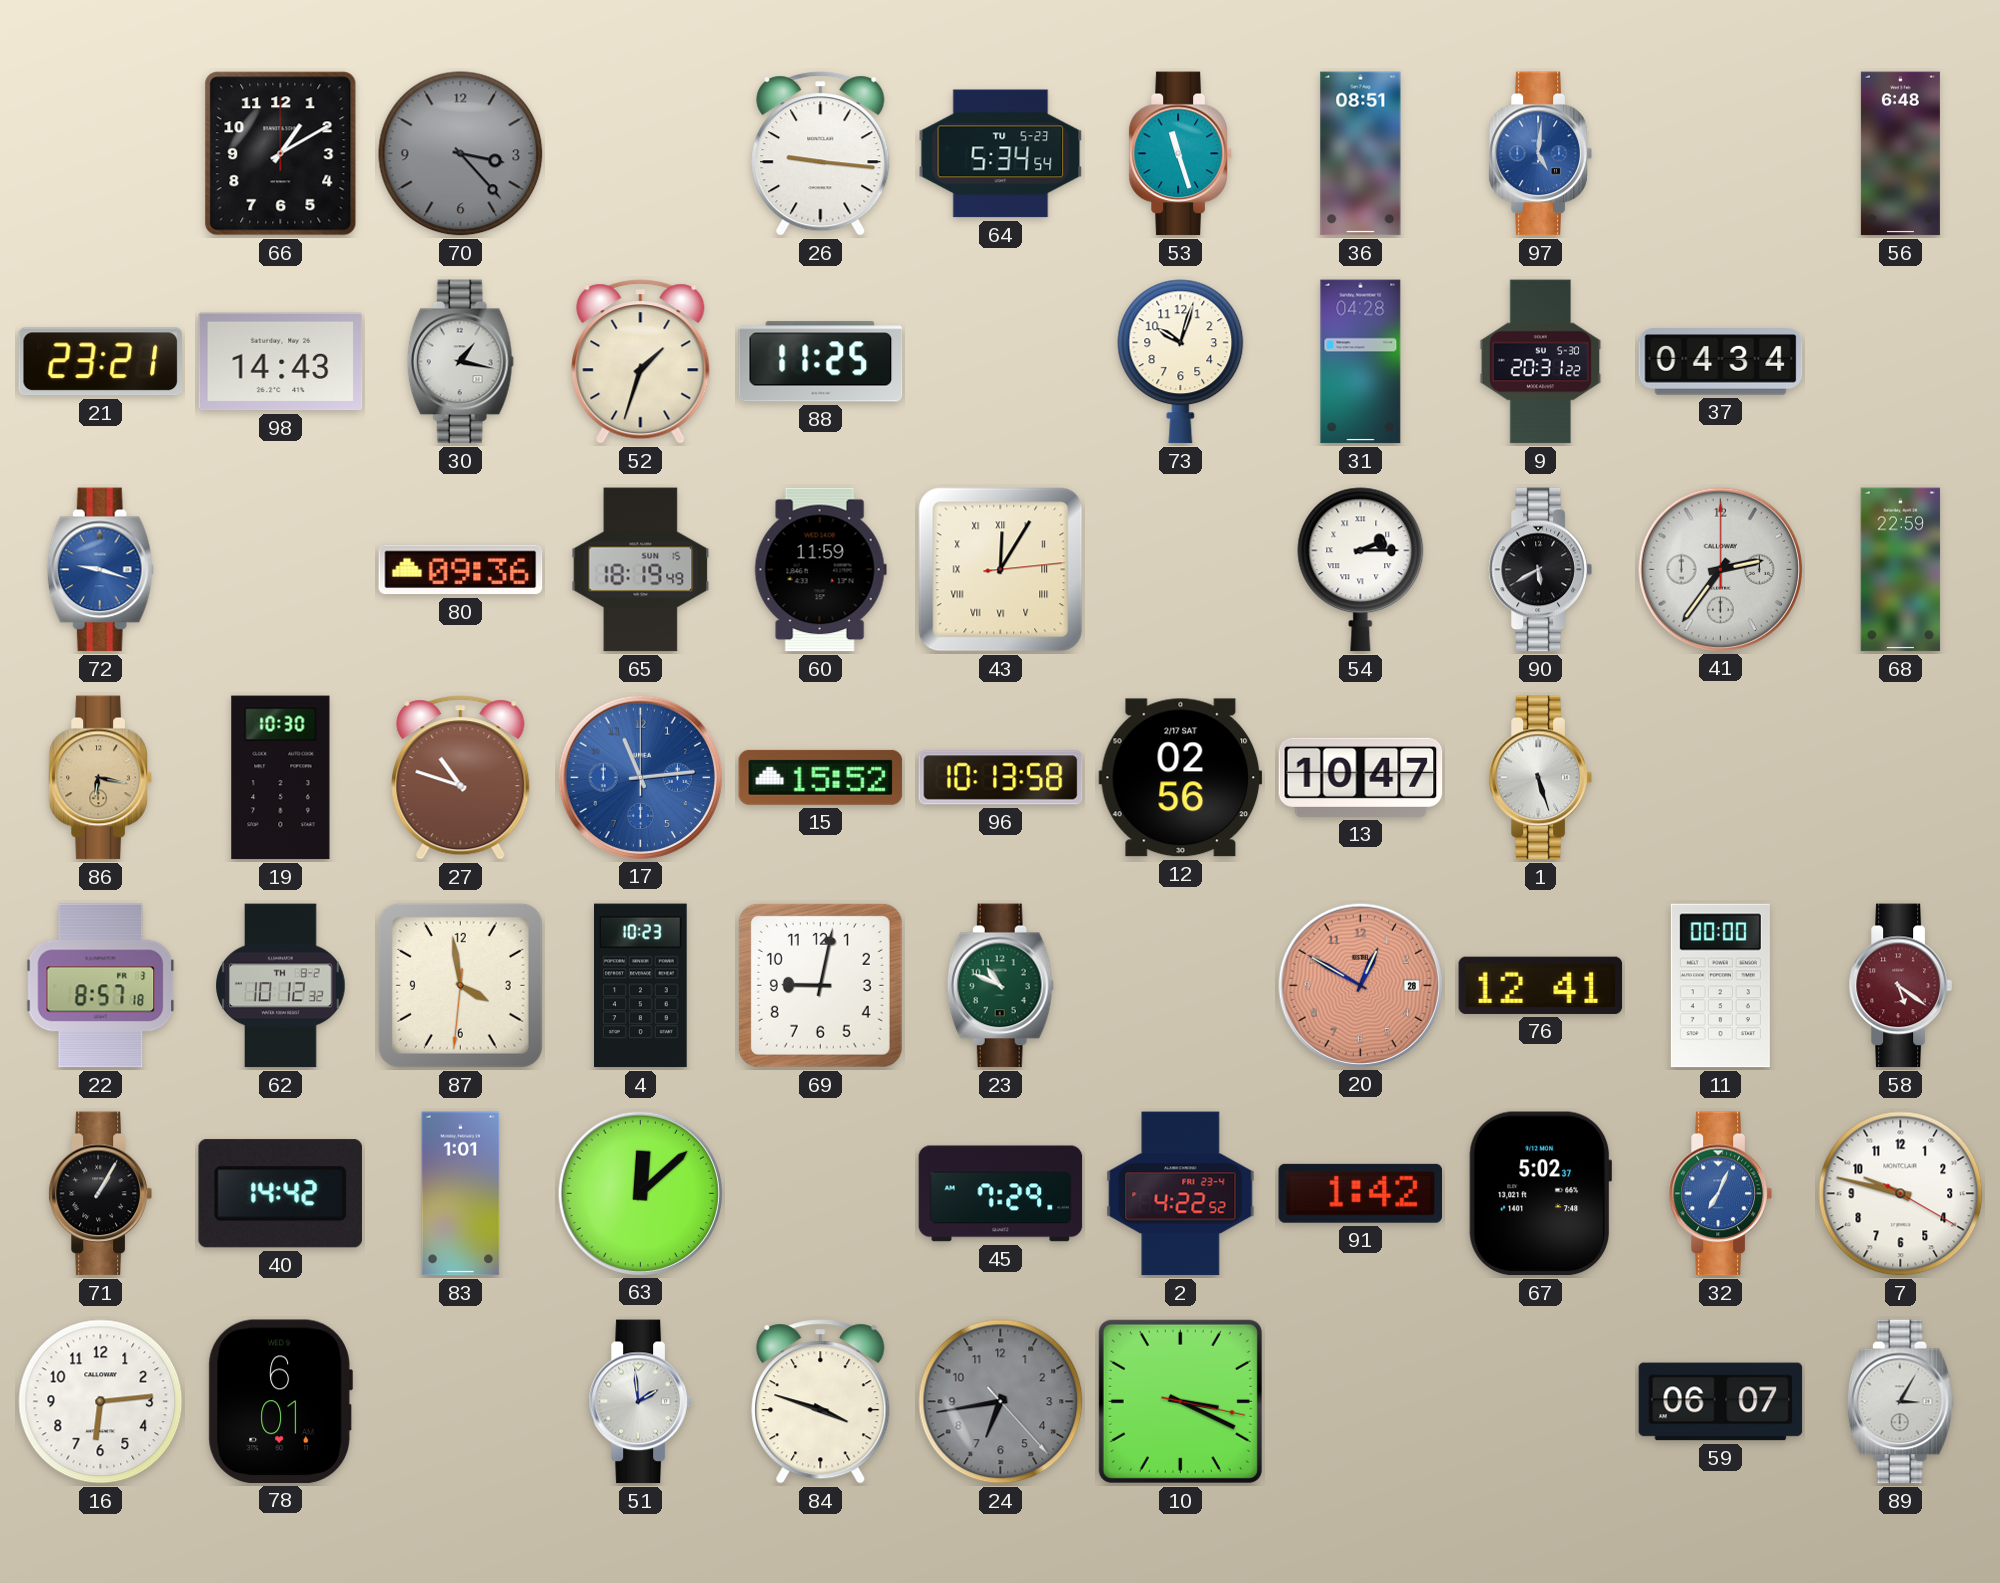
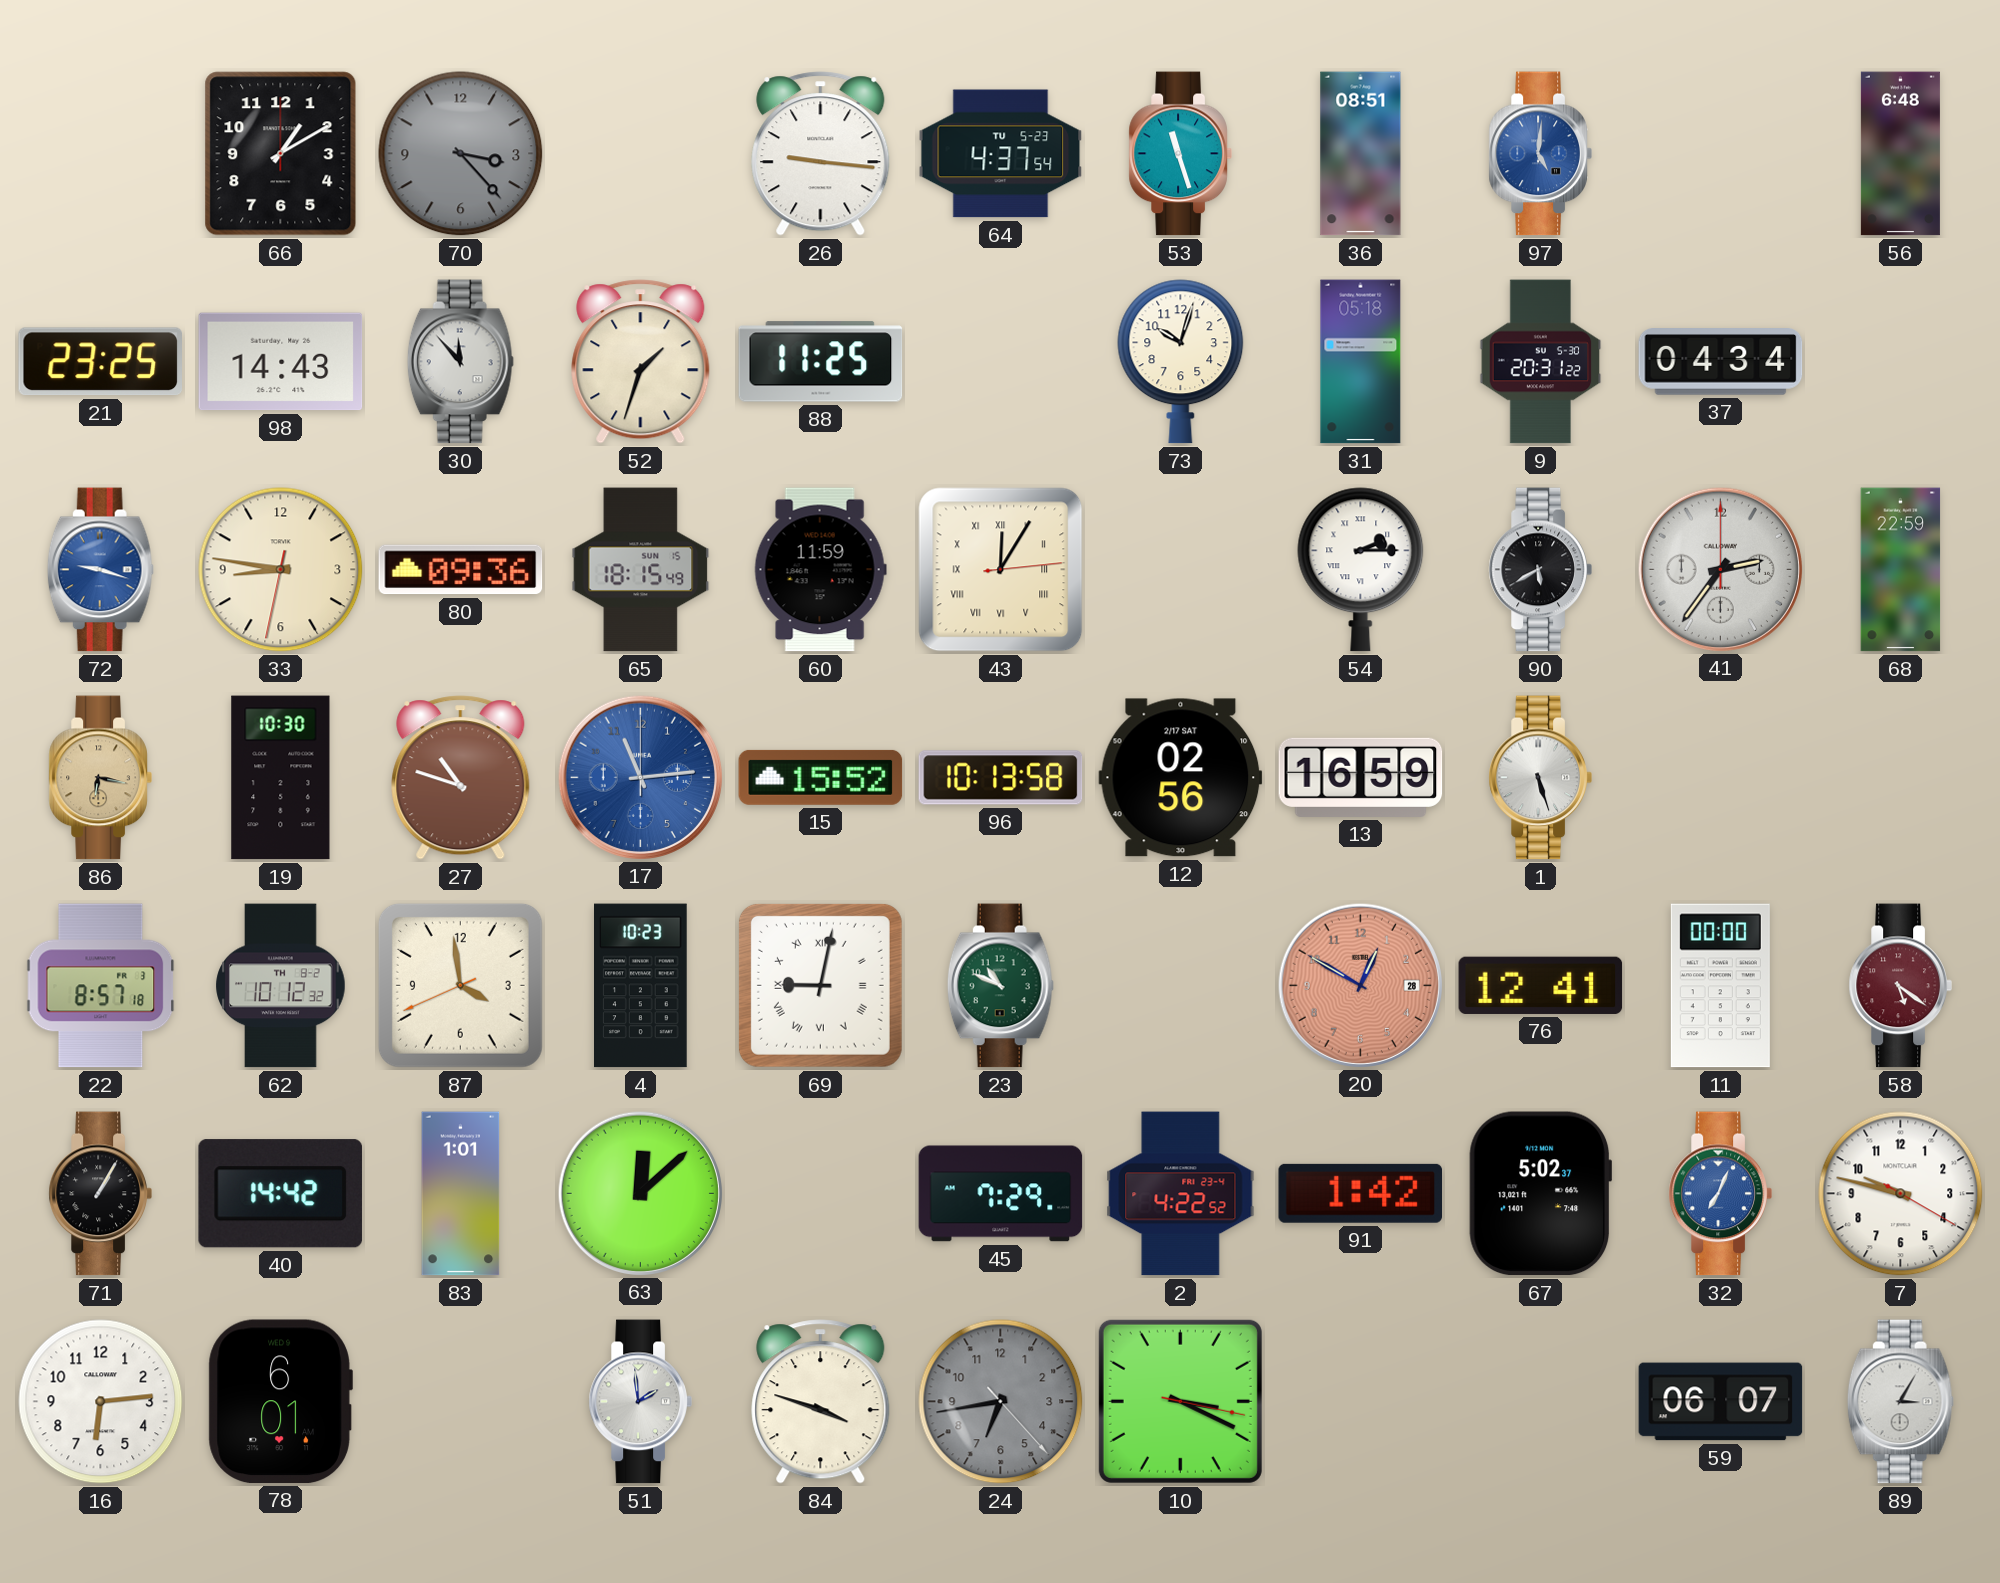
64: 5:34 -> 4:37 (1001, 154)
21: 23:21 -> 23:25 (100, 362)
30: 1:17 -> 11:53 (460, 362)
31: 04:28 -> 05:18 (1361, 362)
33: none -> 8:46 (281, 570)
65: 18:19 -> 18:15 (641, 570)
13: 10:47 -> 16:59 (1361, 777)
87: 3:58:31 -> 3:58:41 (460, 985)
69 numerals: Arabic -> Roman (820, 985)
